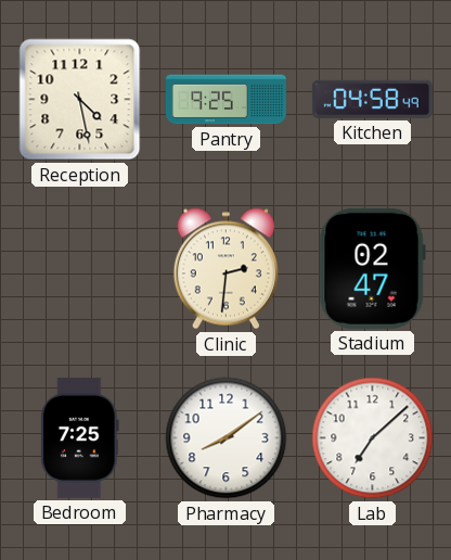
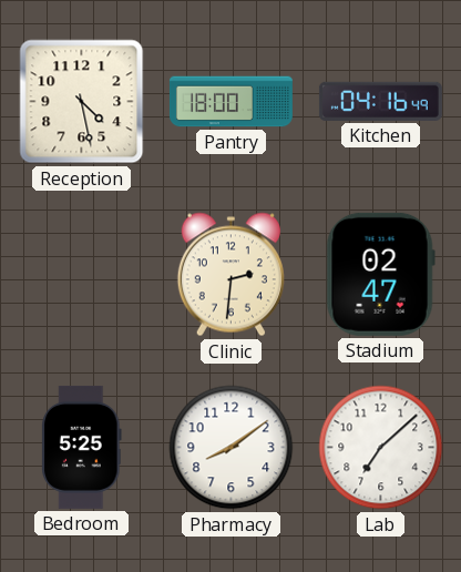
Pantry: 9:25 -> 18:00 (230, 102)
Kitchen: 04:58 -> 04:16 (380, 101)
Bedroom: 7:25 -> 5:25 (82, 447)
